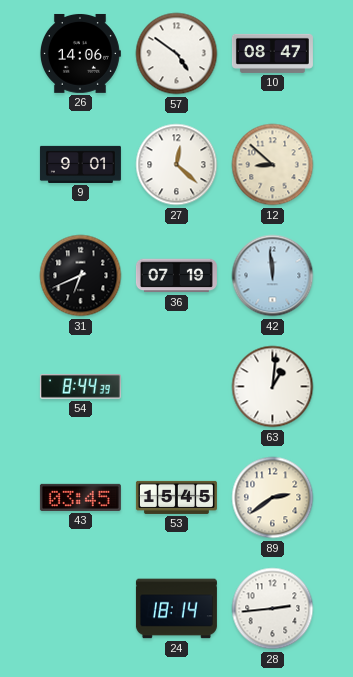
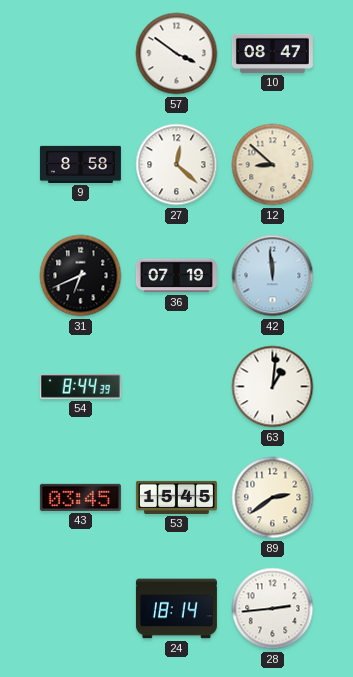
26: 14:06 -> none (80, 53)
57: 4:51 -> 3:51 (177, 54)
9: 9:01 -> 8:58 (80, 164)
